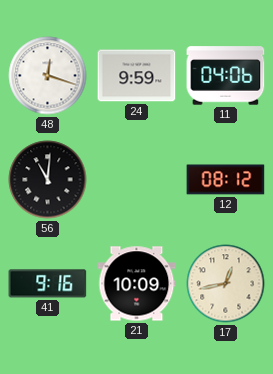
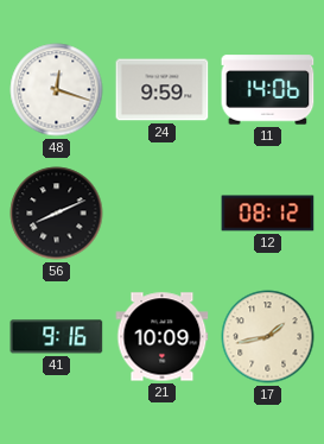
11: 04:06 -> 14:06 (268, 90)
56: 11:01 -> 8:11 (57, 214)
17: 12:43 -> 1:43 (268, 337)
